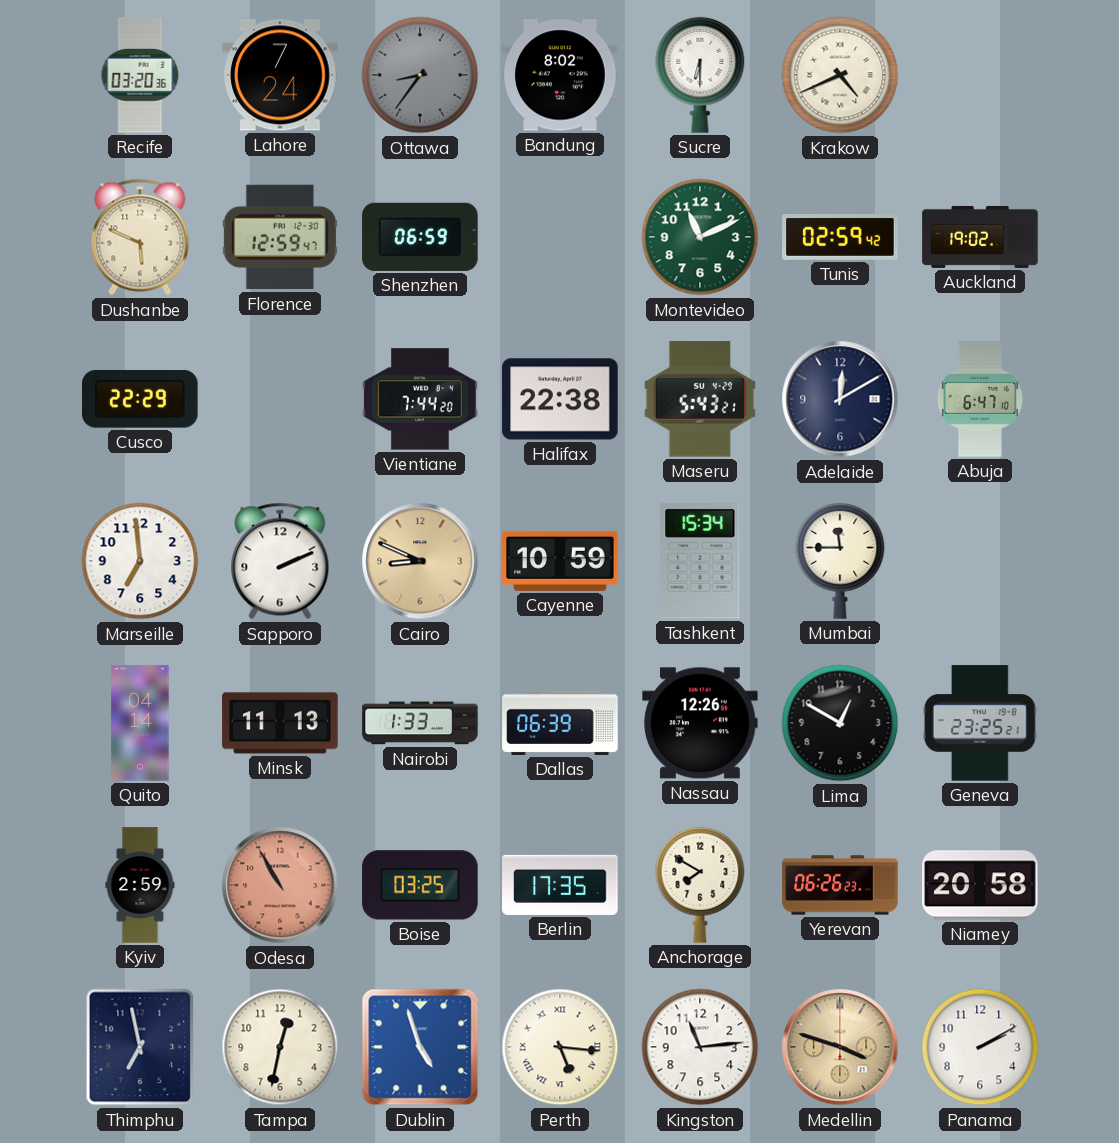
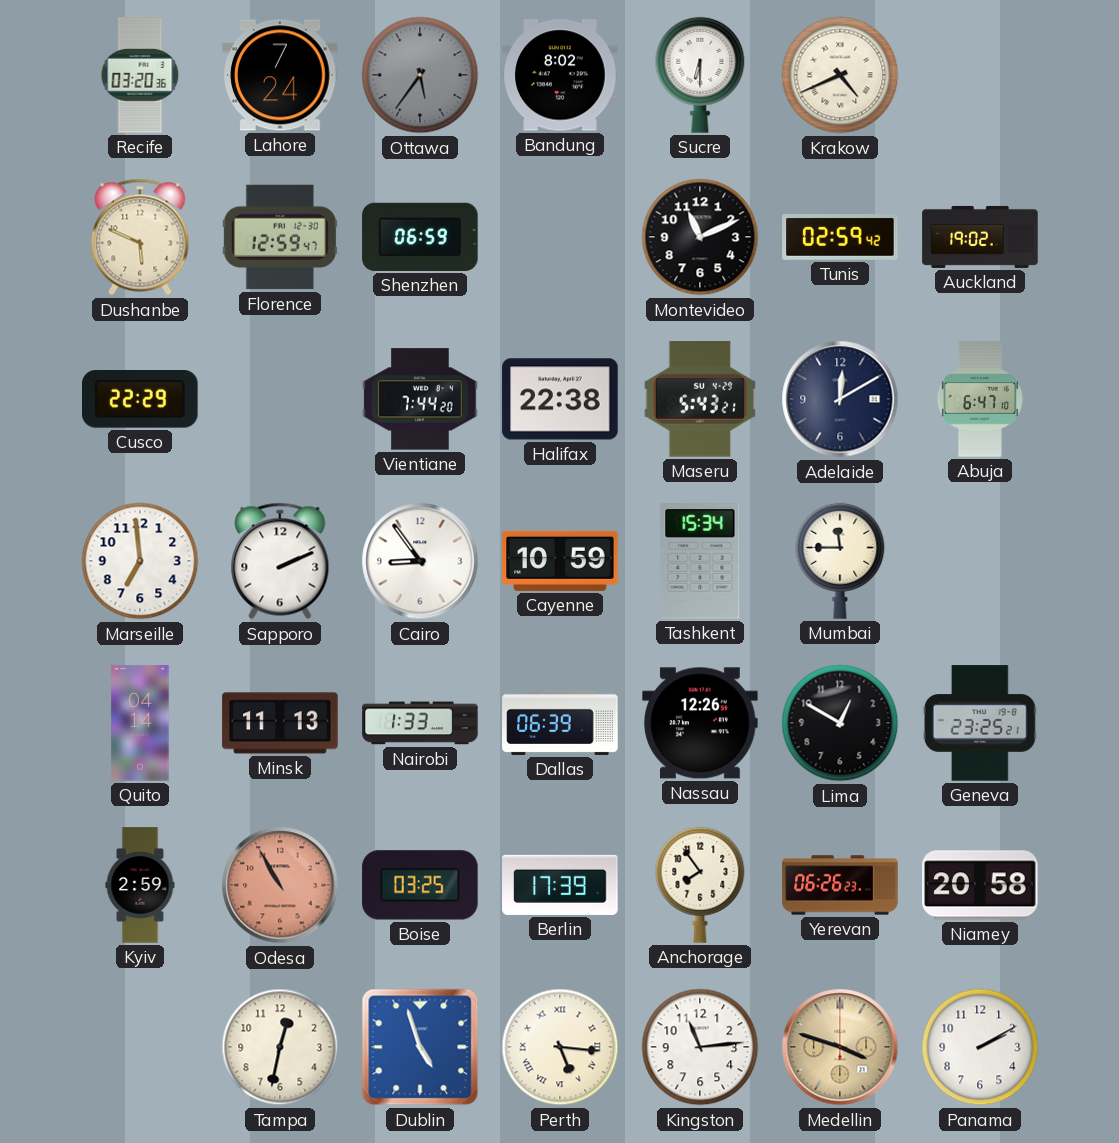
Ottawa: 8:36 -> 5:36 (420, 75)
Montevideo dial: green -> black (700, 237)
Cairo: 8:49 -> 8:54 (420, 561)
Cairo dial: champagne -> white (420, 561)
Berlin: 17:35 -> 17:39 (560, 885)
Anchorage: 7:50 -> 7:54 (700, 885)
Thimphu: 6:58 -> none (140, 1047)
